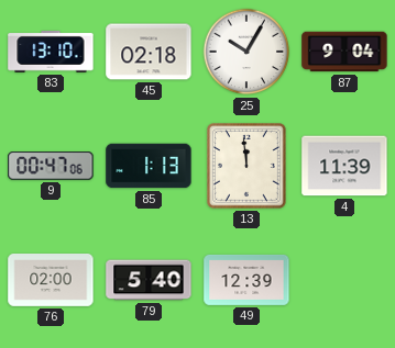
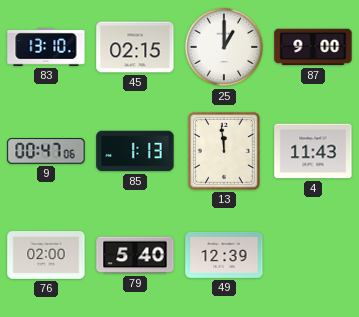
45: 02:18 -> 02:15 (135, 47)
25: 10:05 -> 1:00 (224, 47)
87: 9:04 -> 9:00 (313, 47)
4: 11:39 -> 11:43 (313, 151)
